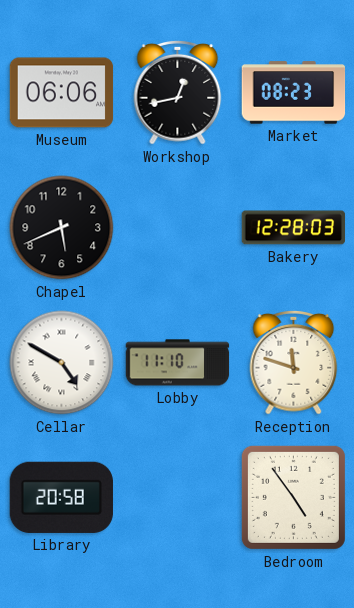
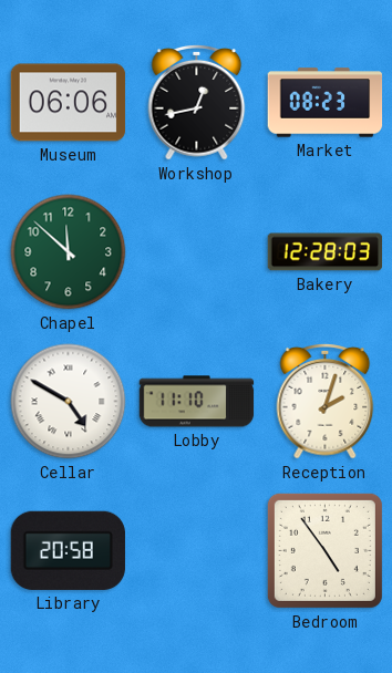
Chapel: 5:41 -> 11:52 (69, 252)
Chapel dial: black -> green (69, 252)
Reception: 11:48 -> 2:03 (326, 401)
